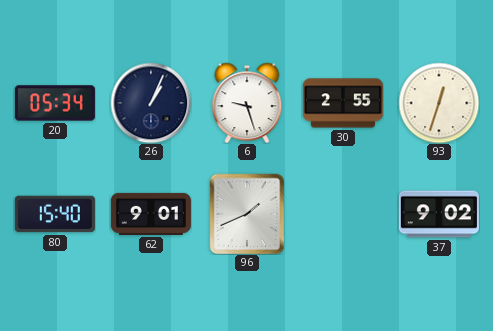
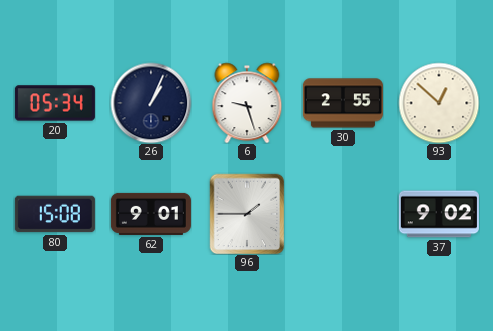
93: 12:33 -> 12:52 (439, 103)
80: 15:40 -> 15:08 (55, 214)
96: 1:41 -> 1:45 (247, 214)
